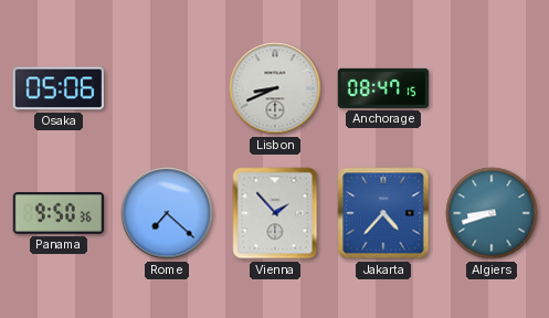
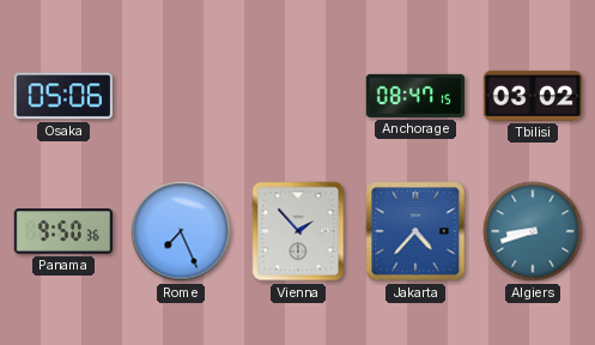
Lisbon: 8:41 -> none (275, 88)
Tbilisi: none -> 03:02 (533, 96)
Rome: 7:22 -> 7:26 (181, 231)
